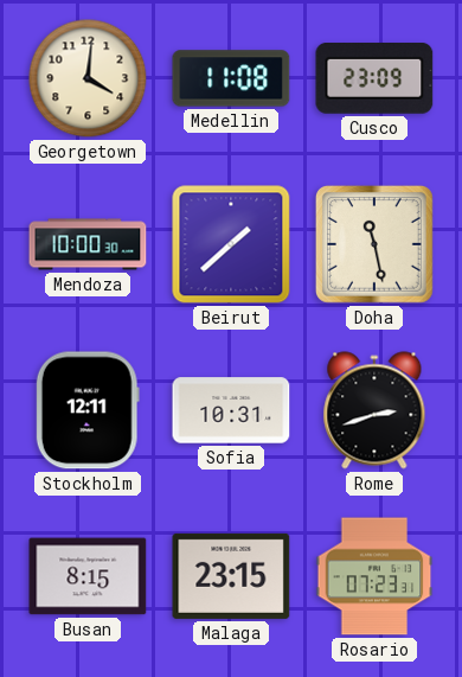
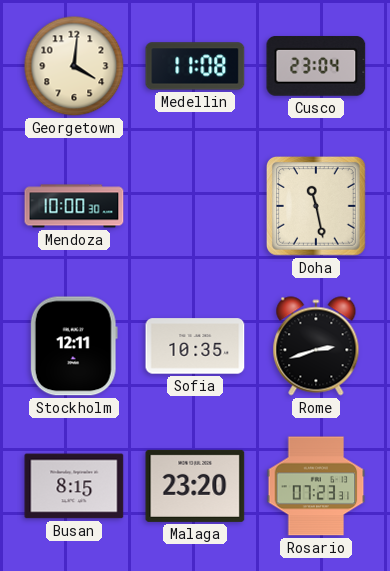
Cusco: 23:09 -> 23:04 (316, 67)
Beirut: 1:38 -> none (231, 244)
Sofia: 10:31 -> 10:35 (195, 346)
Malaga: 23:15 -> 23:20 (195, 486)
